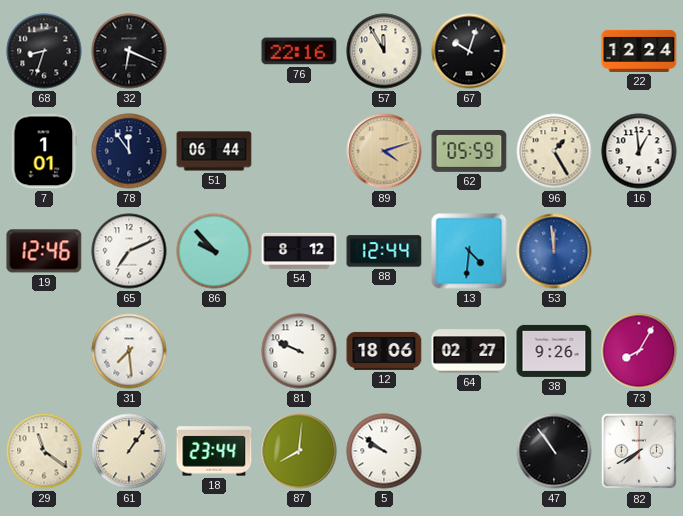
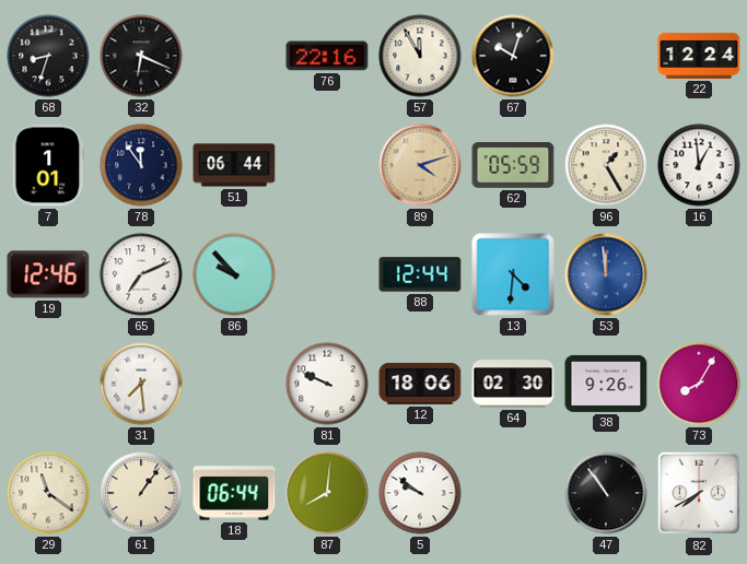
54: 8:12 -> none (299, 251)
64: 02:27 -> 02:30 (513, 384)
18: 23:44 -> 06:44 (234, 493)
